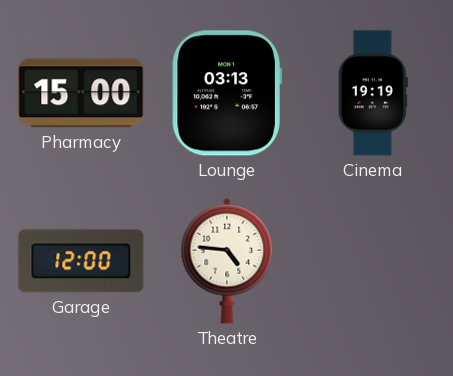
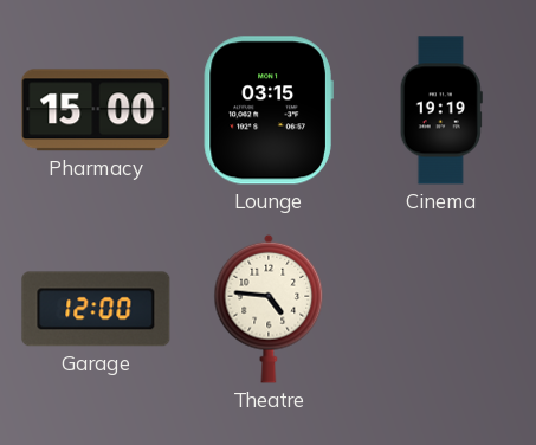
Lounge: 03:13 -> 03:15 (269, 110)
